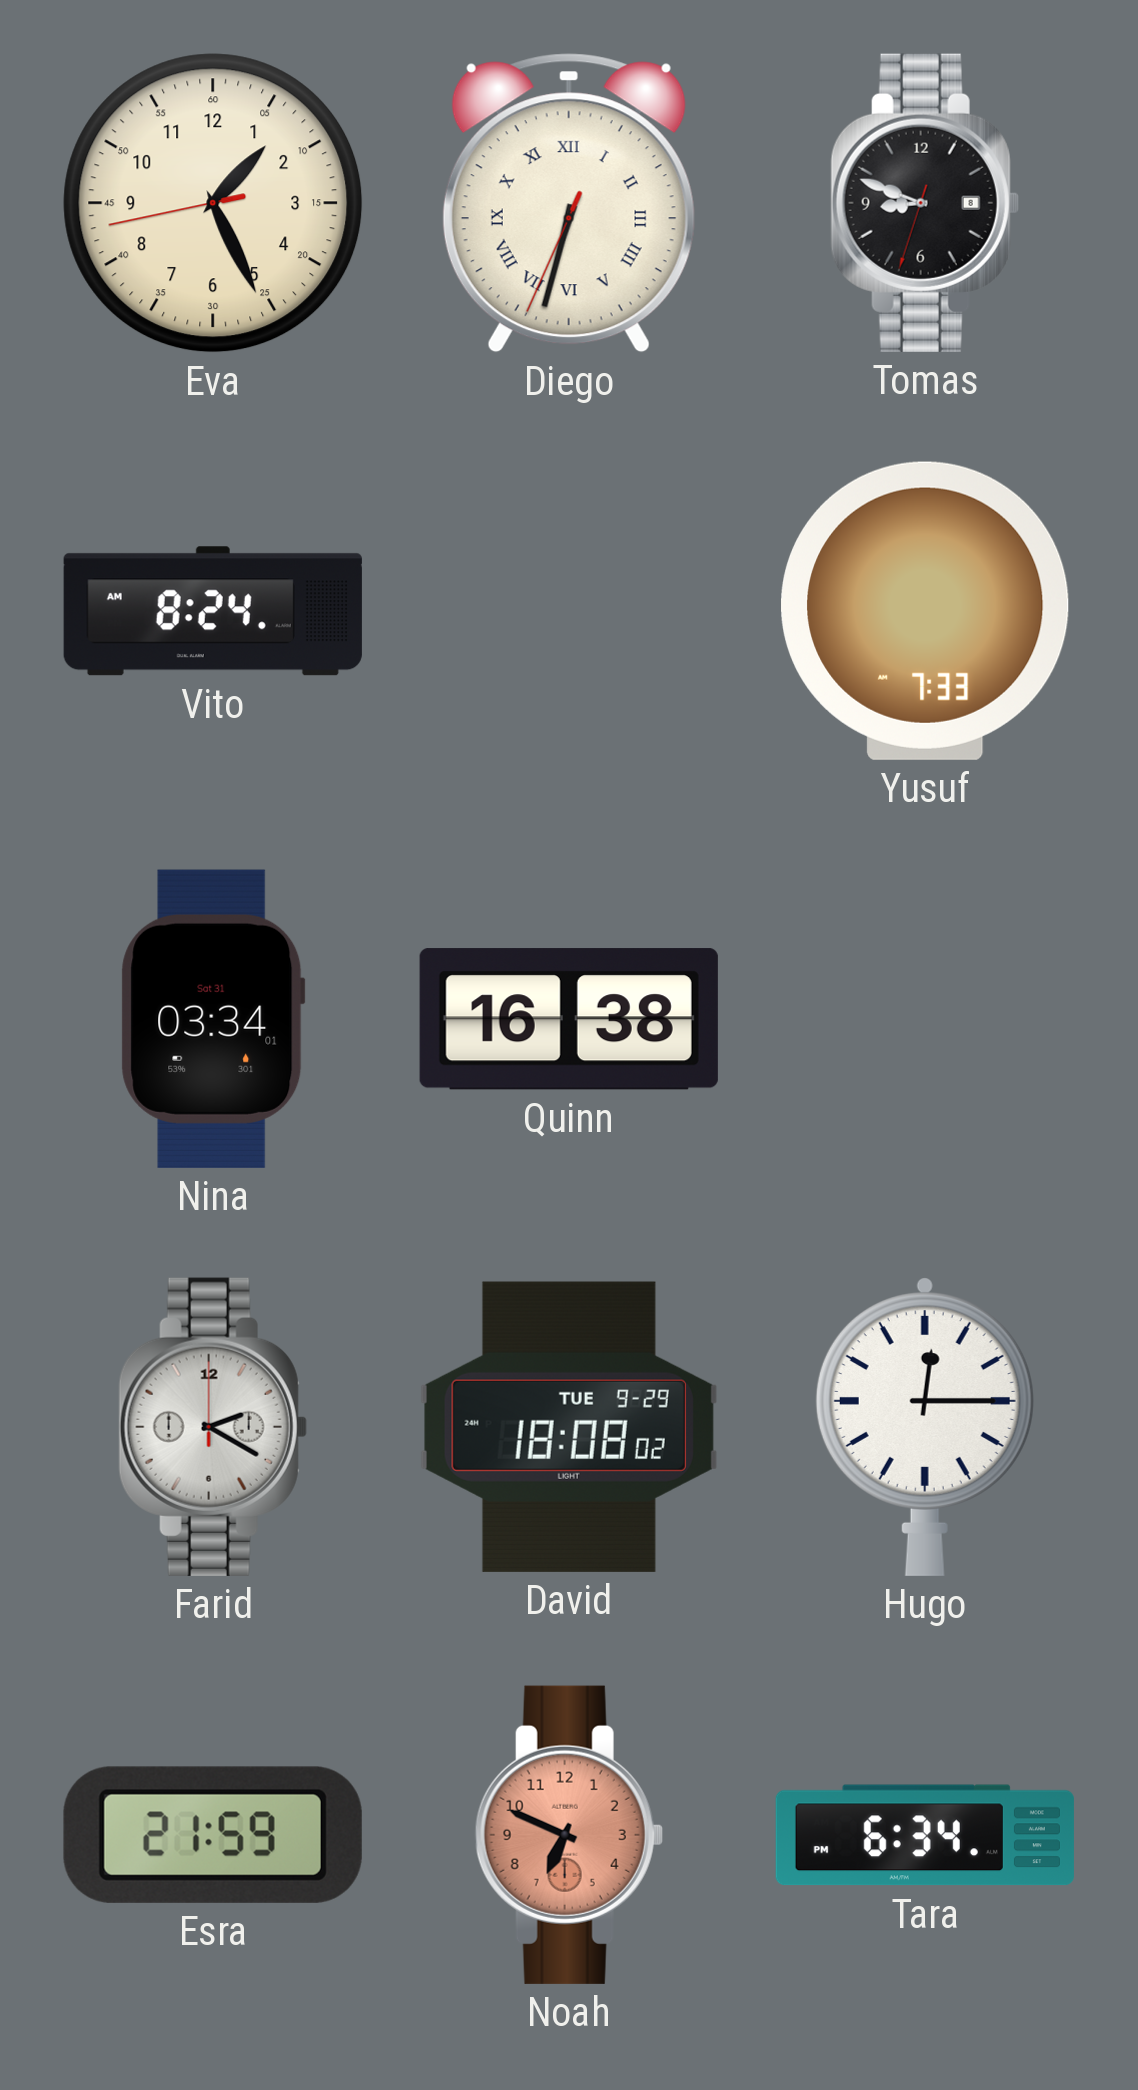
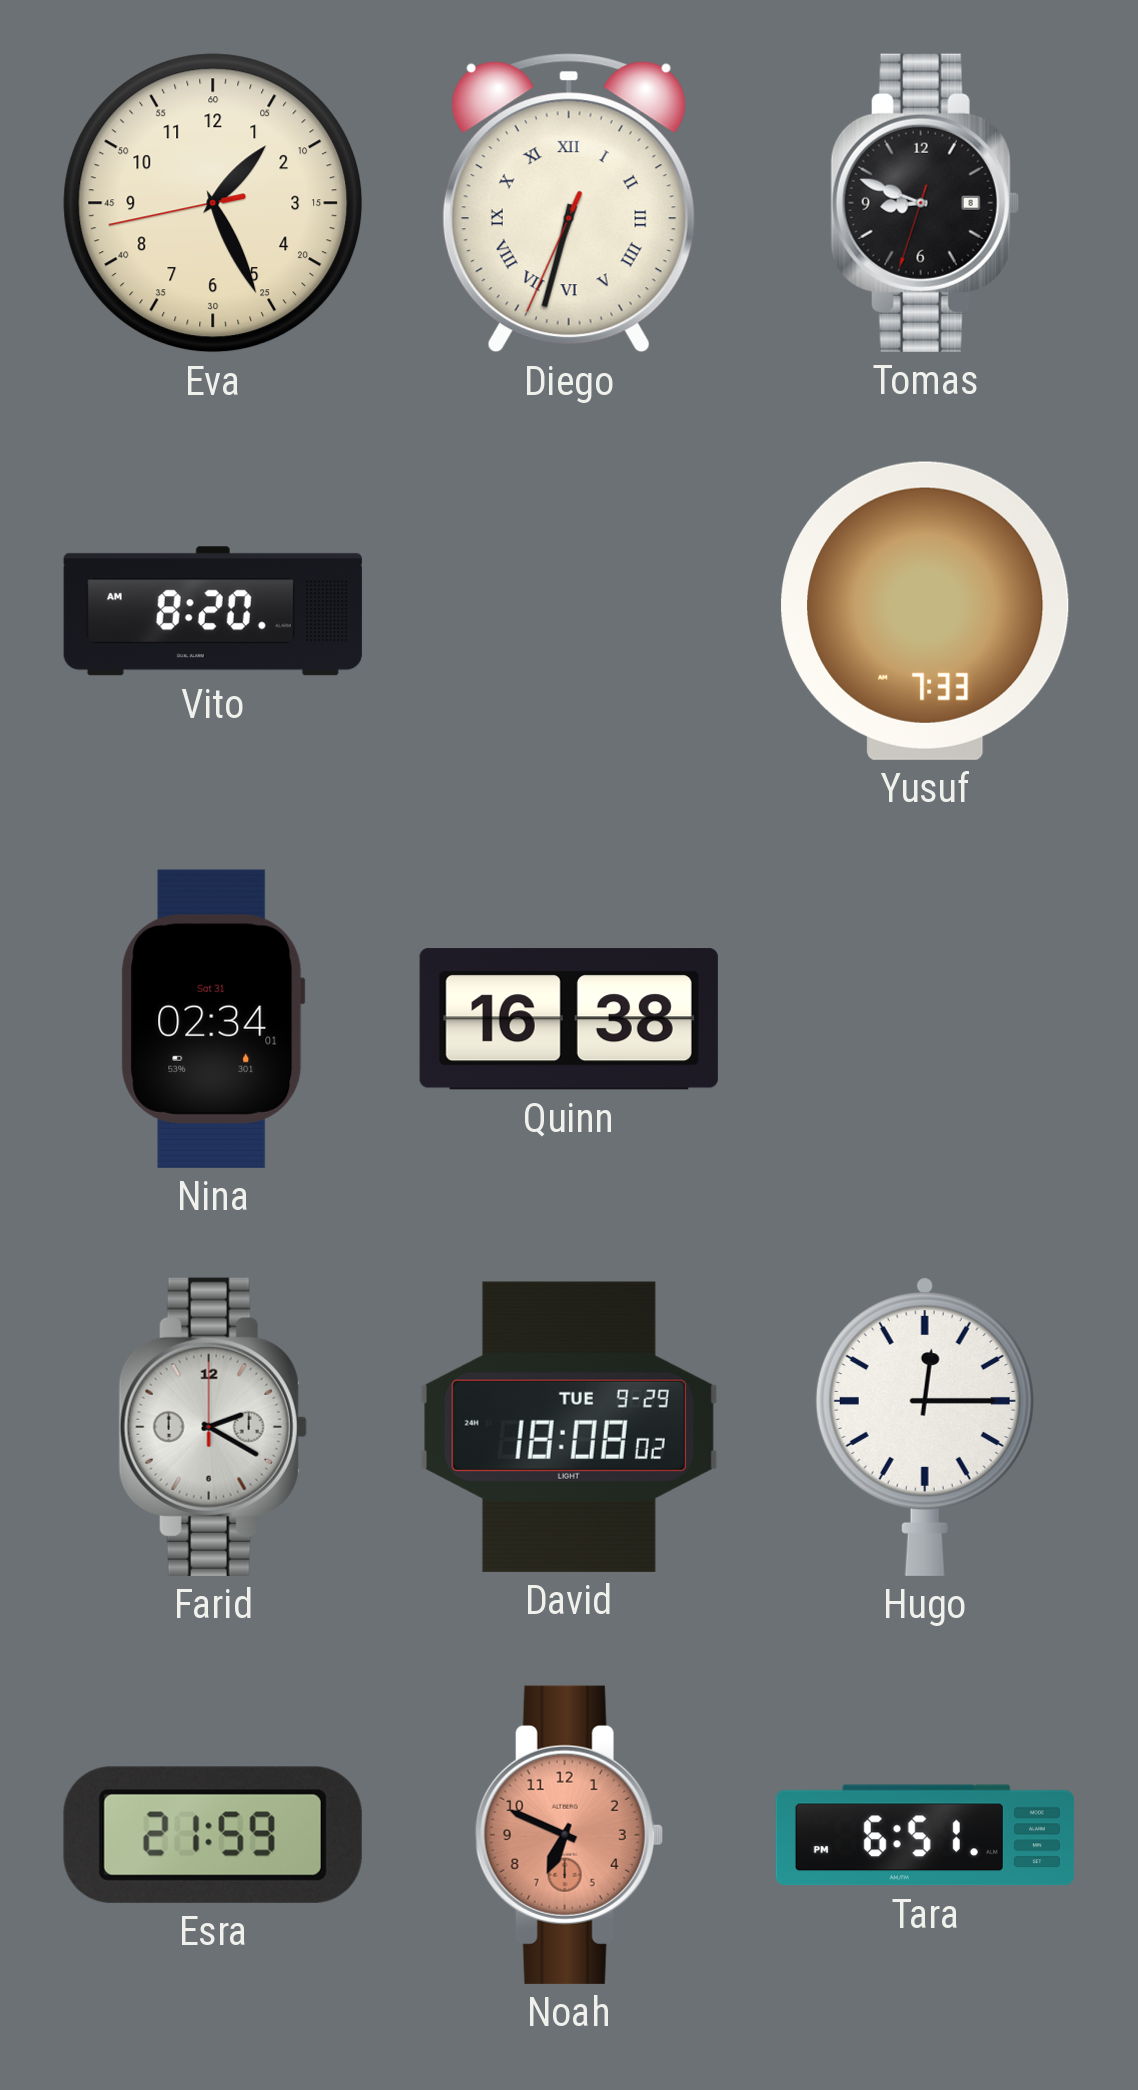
Vito: 8:24 -> 8:20 (213, 611)
Nina: 03:34 -> 02:34 (213, 1019)
Tara: 6:34 -> 6:51 (925, 1835)
